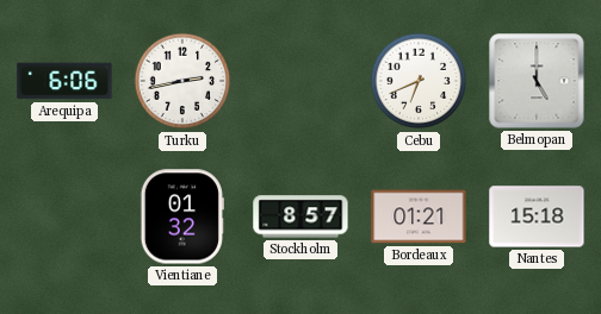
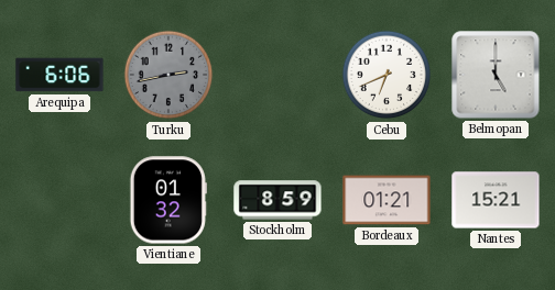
Turku dial: white -> grey (168, 75)
Stockholm: 8:57 -> 8:59 (277, 200)
Nantes: 15:18 -> 15:21 (496, 200)
